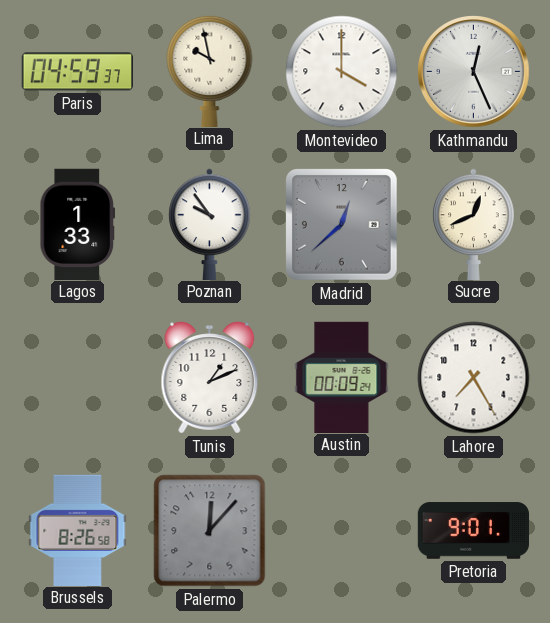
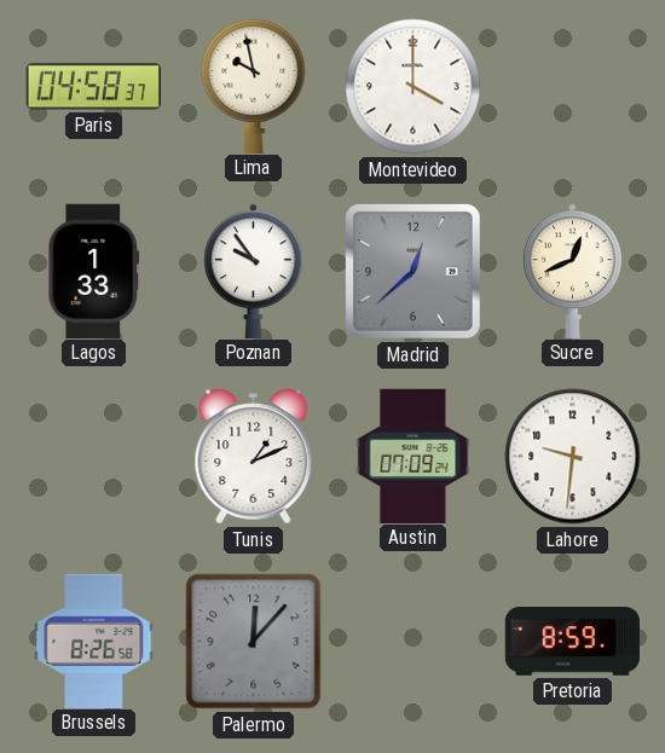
Paris: 04:59 -> 04:58 (93, 87)
Kathmandu: 12:26 -> none (474, 72)
Austin: 00:09 -> 07:09 (414, 456)
Lahore: 7:25 -> 9:31 (573, 457)
Pretoria: 9:01 -> 8:59 (572, 642)
